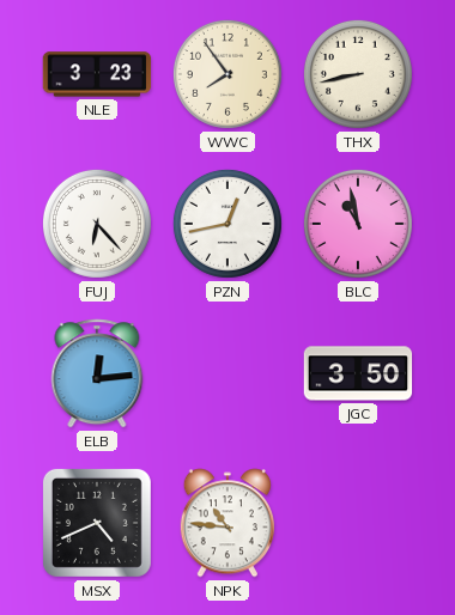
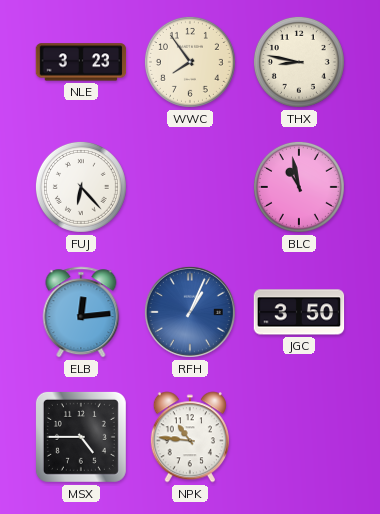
THX: 8:43 -> 8:47 (299, 62)
PZN: 12:43 -> none (227, 224)
RFH: none -> 1:04 (190, 312)
MSX: 4:41 -> 4:45 (81, 437)
